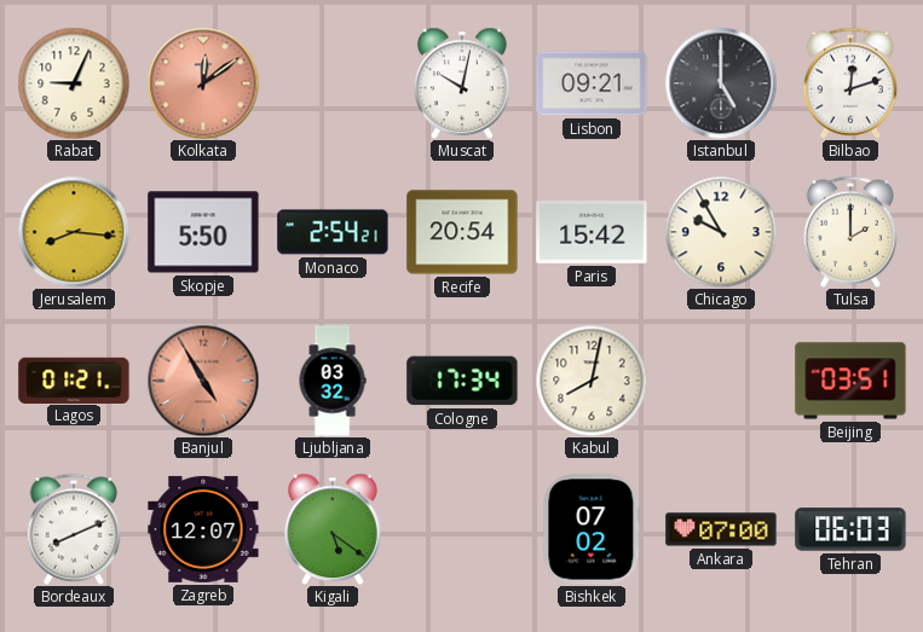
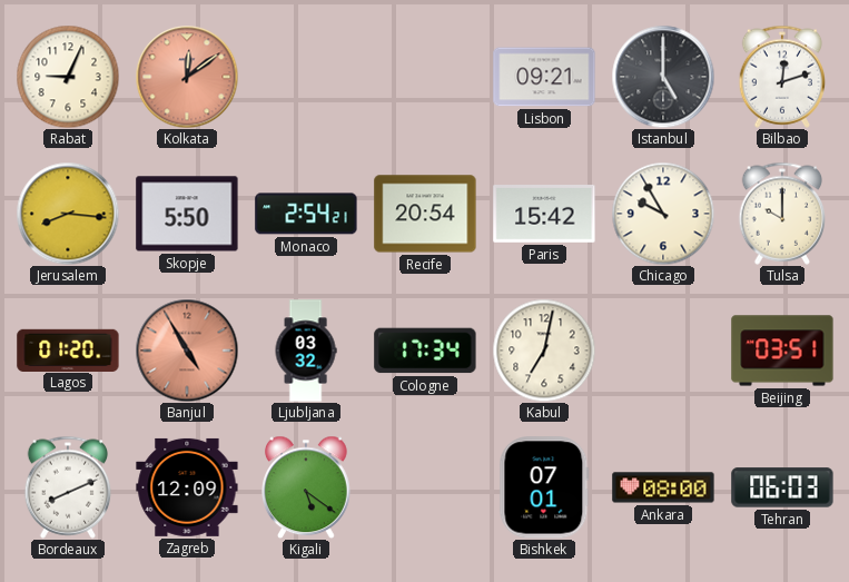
Muscat: 10:02 -> none (463, 83)
Tulsa: 2:00 -> 10:00 (782, 214)
Lagos: 01:21 -> 01:20 (68, 349)
Kabul: 8:02 -> 7:02 (544, 351)
Zagreb: 12:07 -> 12:09 (187, 487)
Bishkek: 07:02 -> 07:01 (544, 487)
Ankara: 07:00 -> 08:00 (663, 487)
